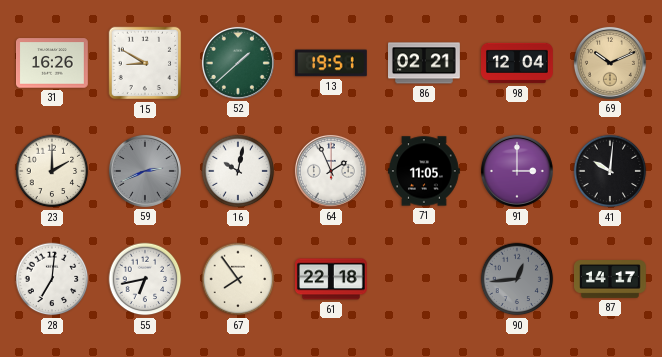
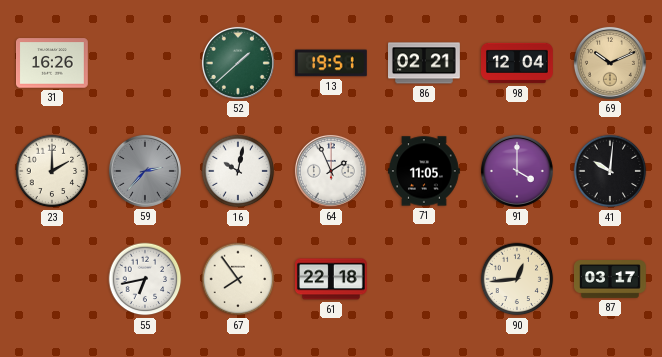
15: 8:50 -> none (145, 63)
59: 2:41 -> 2:37 (145, 171)
91: 3:00 -> 4:00 (517, 171)
28: 7:01 -> none (52, 279)
90 dial: grey -> cream (517, 279)
87: 14:17 -> 03:17 (611, 279)
